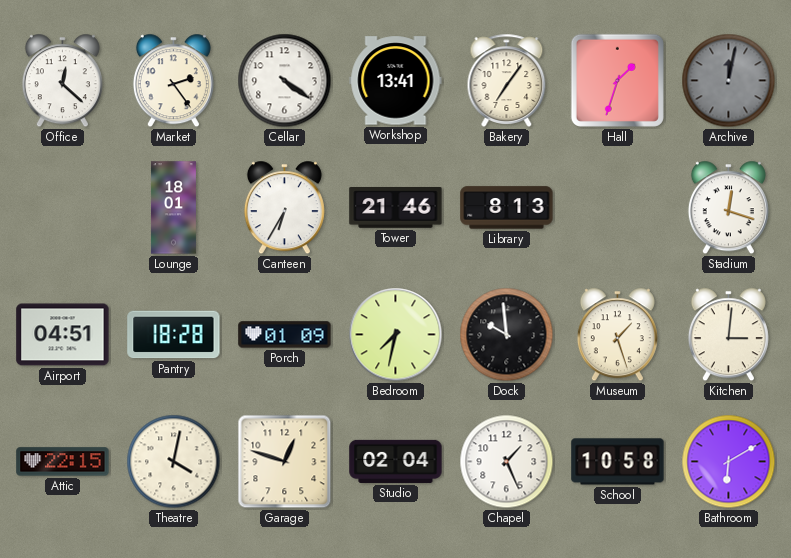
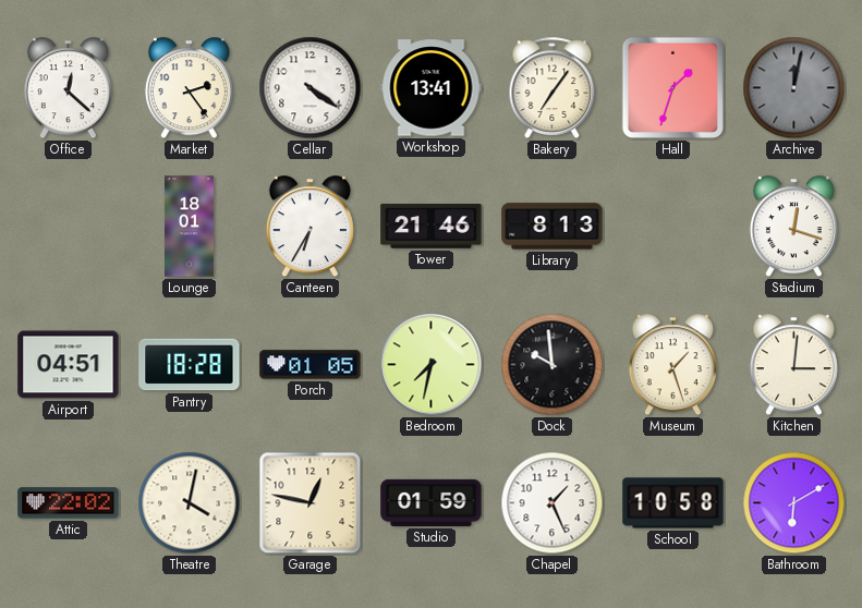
Porch: 01:09 -> 01:05 (311, 365)
Attic: 22:15 -> 22:02 (69, 503)
Garage: 12:48 -> 12:47 (311, 503)
Studio: 02:04 -> 01:59 (432, 502)
